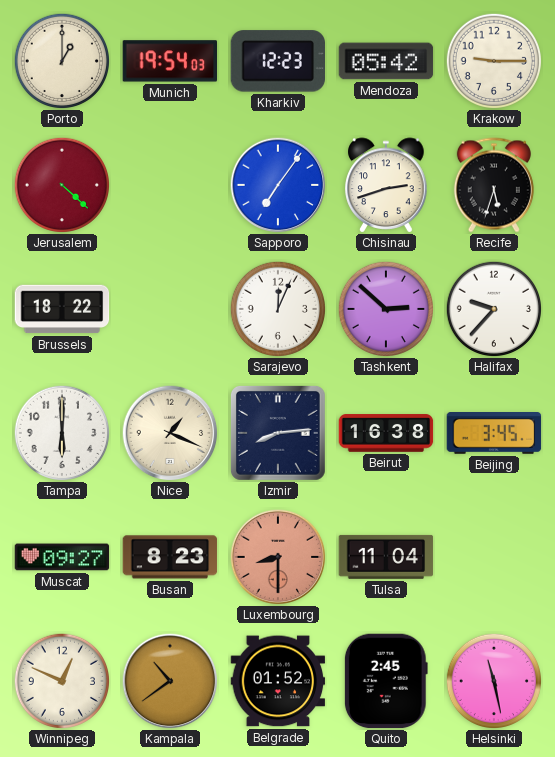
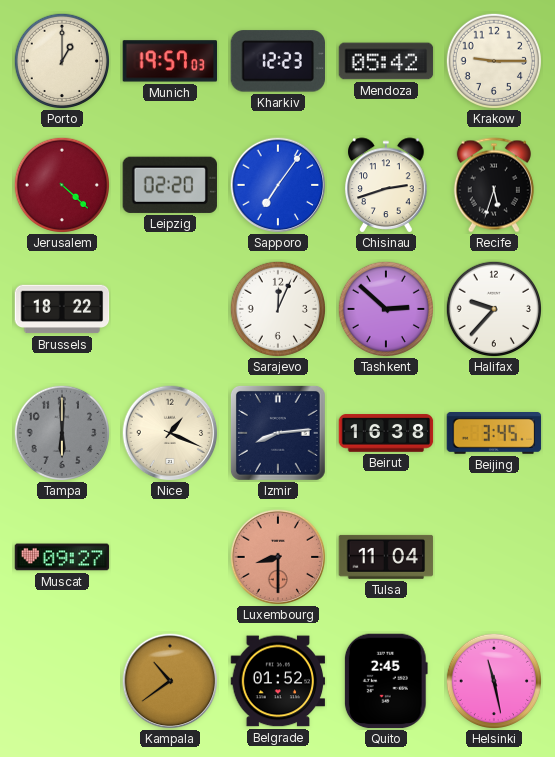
Munich: 19:54 -> 19:57 (170, 61)
Leipzig: none -> 02:20 (170, 185)
Tampa dial: white -> grey (61, 432)
Busan: 8:23 -> none (170, 557)
Winnipeg: 12:49 -> none (61, 680)
